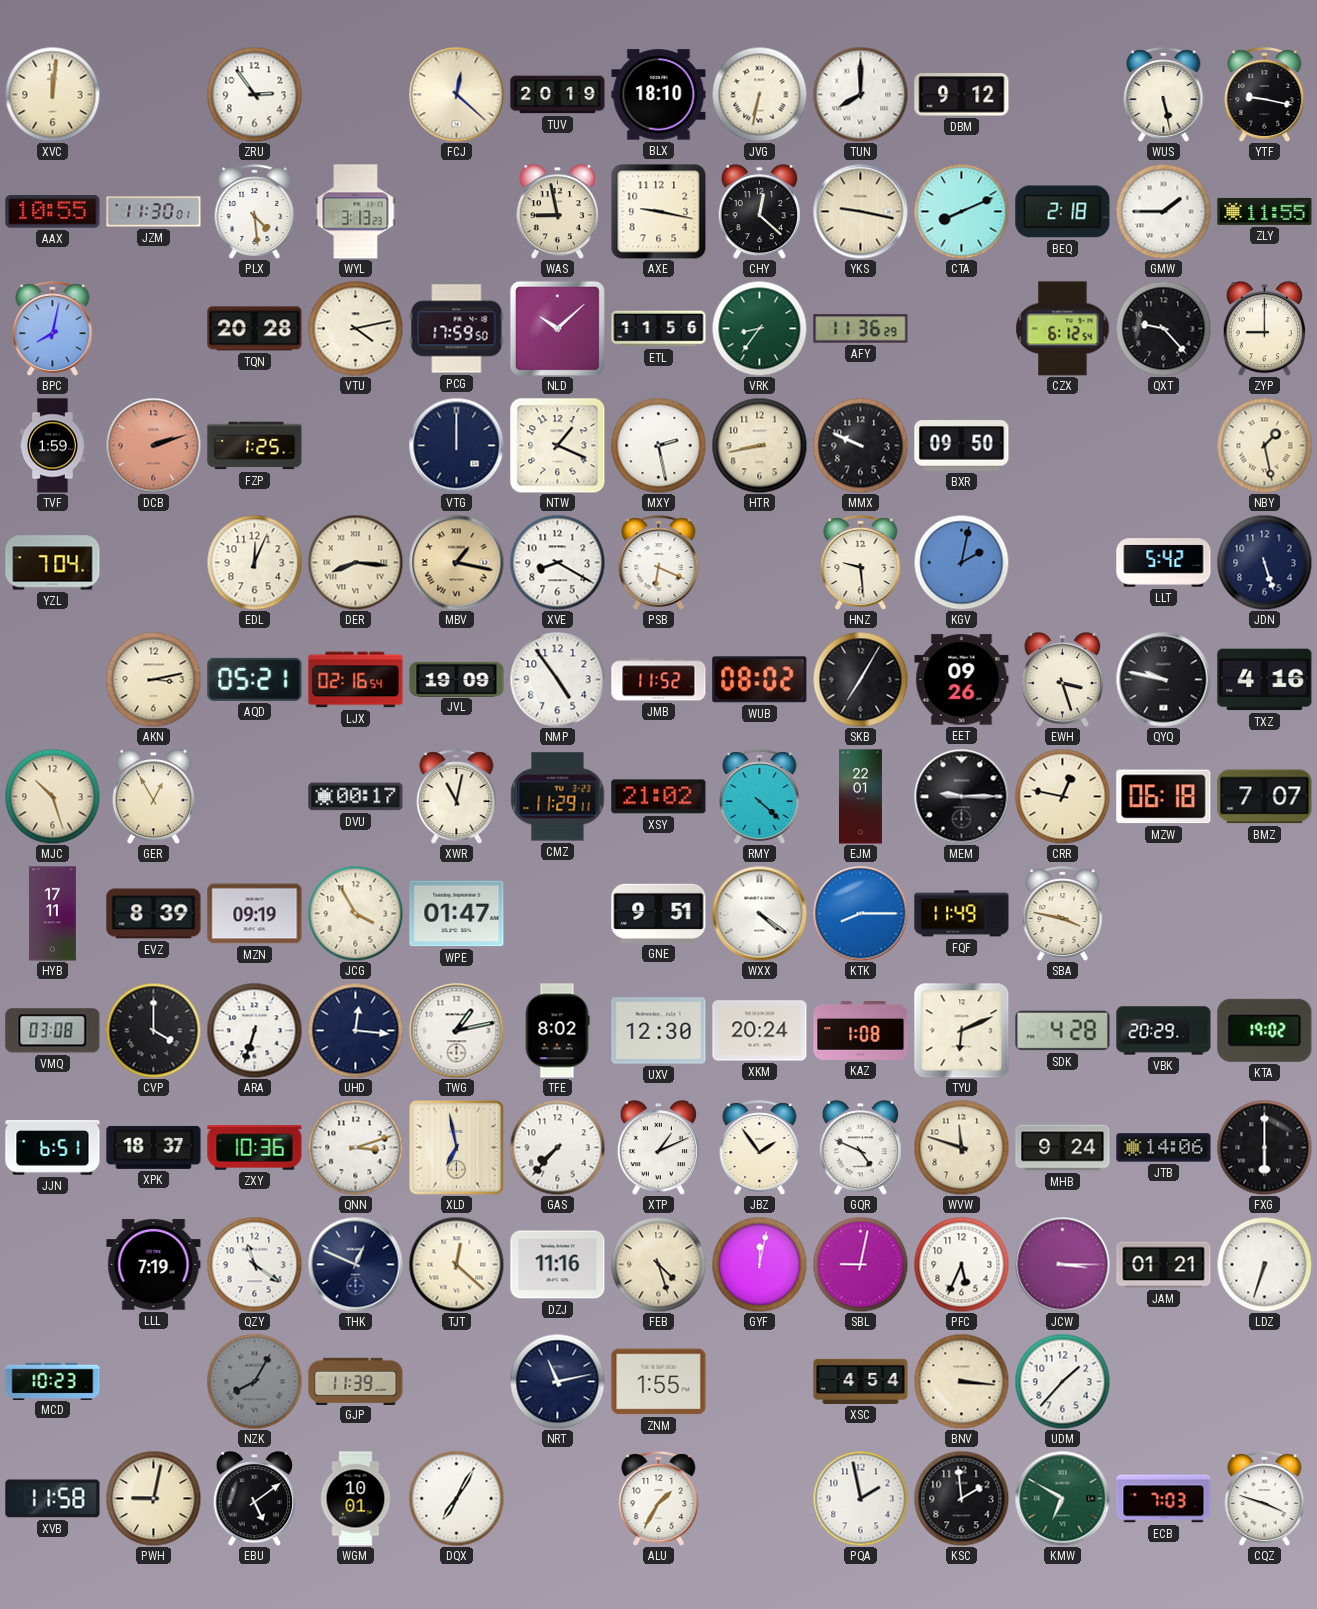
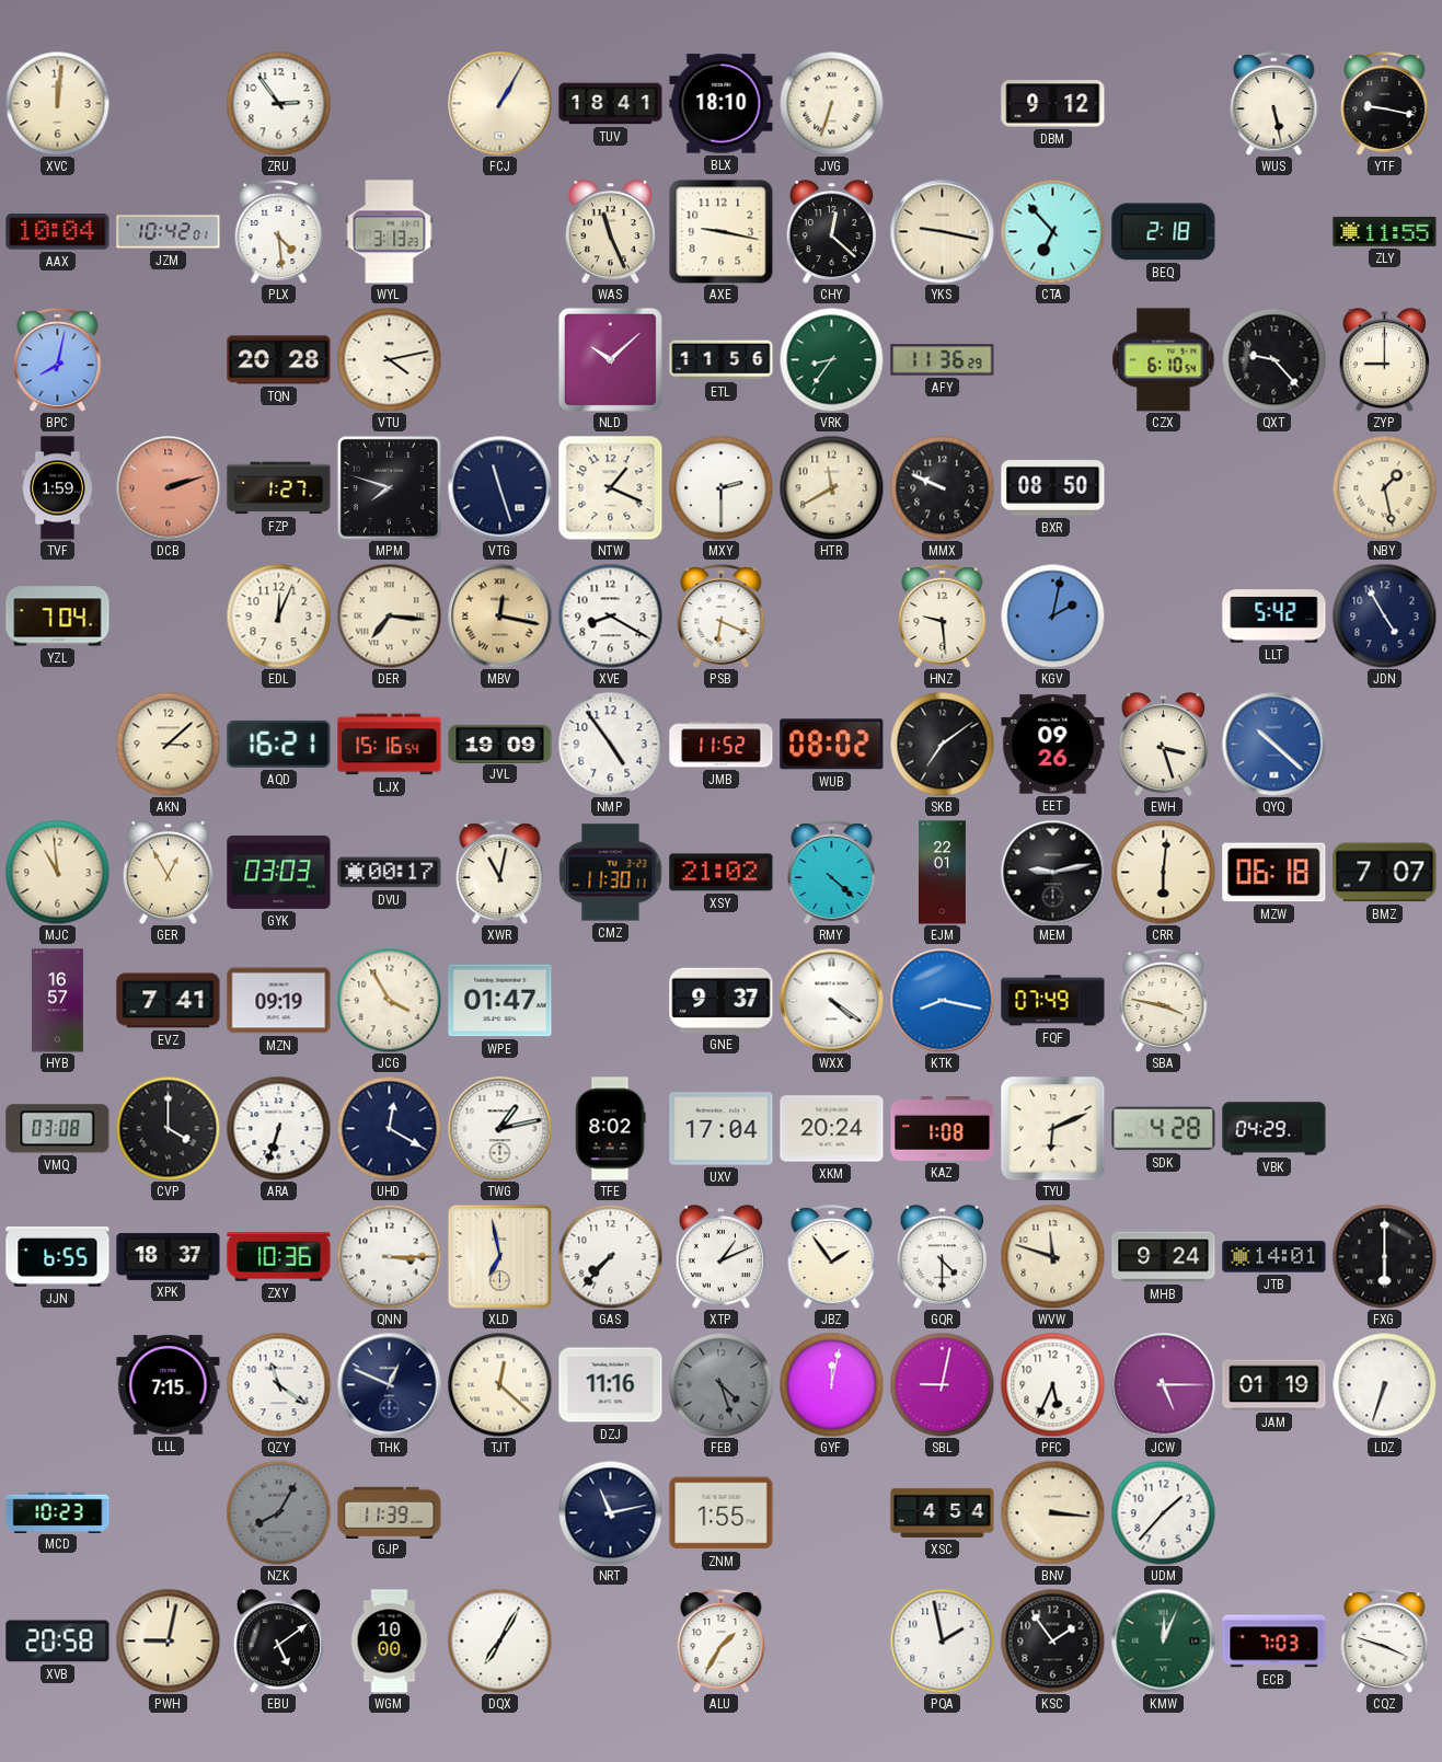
FCJ: 12:22 -> 1:05 (499, 103)
TUV: 20:19 -> 18:41 (611, 104)
JVG: 6:32 -> 6:33 (831, 103)
TUN: 8:00 -> none (860, 94)
AAX: 10:55 -> 10:04 (58, 232)
JZM: 11:30 -> 10:42 (169, 232)
WAS: 8:58 -> 11:26 (610, 232)
CTA: 8:11 -> 6:53 (1052, 231)
GMW: 1:45 -> none (1163, 211)
PCG: 17:59 -> none (457, 329)
CZX: 6:12 -> 6:10 (1164, 360)
FZP: 1:25 -> 1:27 (279, 488)
MPM: none -> 7:48 (389, 487)
VTG: 12:00 -> 11:27 (499, 487)
MXY: 2:28 -> 2:30 (720, 487)
HTR: 8:43 -> 11:40 (831, 487)
BXR: 09:50 -> 08:50 (1053, 488)
DER: 8:16 -> 7:16 (389, 615)
MBV: 1:17 -> 12:17 (499, 615)
JDN: 5:27 -> 4:55 (1384, 615)
AKN: 3:13 -> 3:08 (168, 744)
AQD: 05:21 -> 16:21 (279, 744)
LJX: 02:16 -> 15:16 (390, 745)
SKB: 7:05 -> 7:09 (942, 744)
QYQ: 9:47 -> 10:22 (1273, 744)
QYQ dial: black -> blue (1273, 744)
TXZ: 4:16 -> none (1265, 680)
MJC: 10:27 -> 10:59 (57, 872)
GYK: none -> 03:03 (279, 872)
CMZ: 11:29 -> 11:30 (611, 873)
MEM: 9:15 -> 9:13 (1052, 872)
CRR: 12:47 -> 6:01 (1163, 872)
HYB: 17:11 -> 16:57 (57, 1001)
EVZ: 8:39 -> 7:41 (169, 1001)
GNE: 9:51 -> 9:37 (722, 1000)
KTK: 8:15 -> 8:17 (942, 1000)
FQF: 11:49 -> 07:49 (1053, 1001)
UHD: 12:16 -> 12:20 (389, 1128)
UXV: 12:30 -> 17:04 (722, 1129)
VBK: 20:29 -> 04:29 (1274, 1129)
KTA: 19:02 -> none (1265, 1030)
JJN: 6:51 -> 6:55 (58, 1257)
QNN: 3:12 -> 3:15 (389, 1256)
GQR: 4:49 -> 4:30 (942, 1257)
JTB: 14:06 -> 14:01 (1274, 1257)
LLL: 7:19 -> 7:15 (169, 1385)
FEB dial: cream -> grey (720, 1384)
JCW: 3:15 -> 5:15 (1163, 1384)
JAM: 01:21 -> 01:19 (1274, 1385)
XVB: 11:58 -> 20:58 (58, 1642)
WGM: 10:01 -> 10:00 (390, 1642)
KSC: 1:59 -> 1:54 (1052, 1640)
KMW: 6:50 -> 12:04 (1163, 1640)
